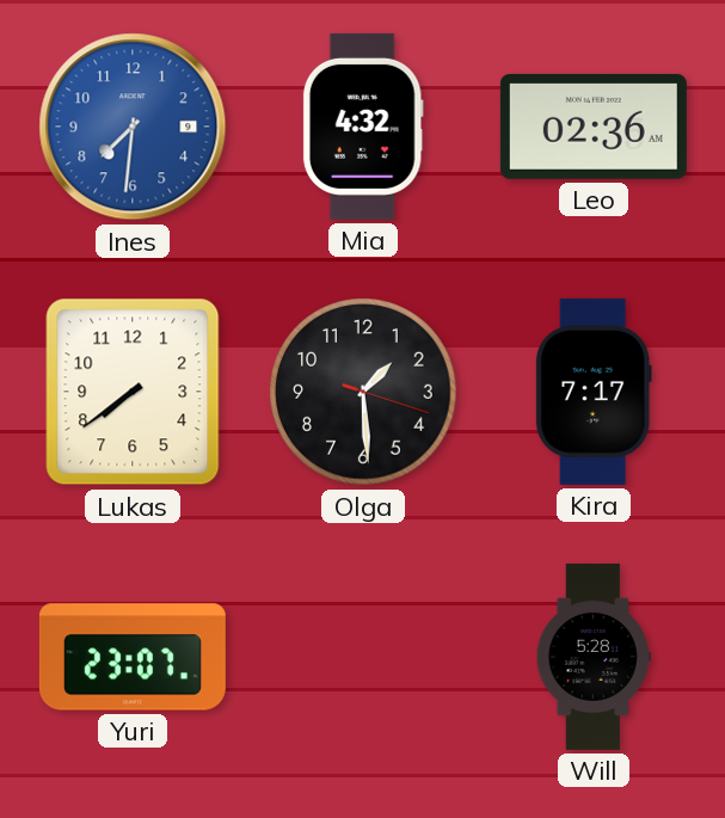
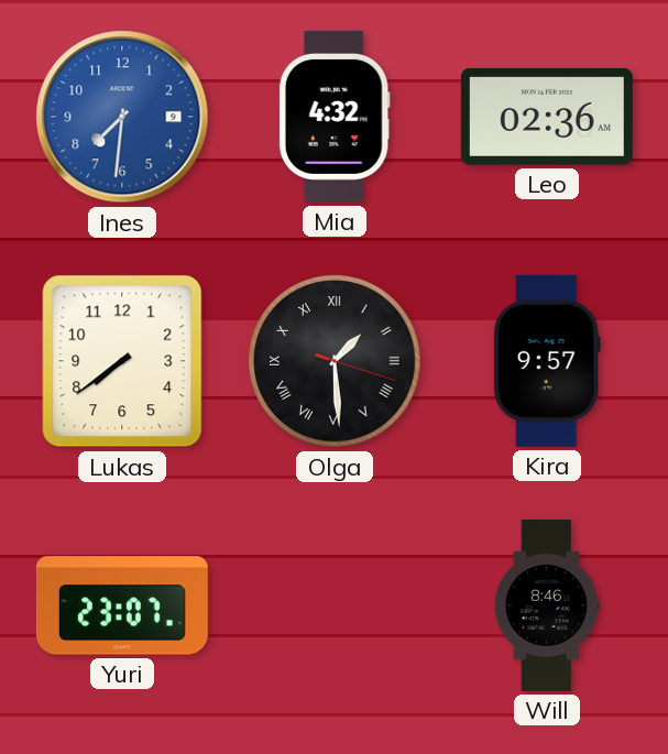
Olga numerals: Arabic -> Roman (335, 361)
Kira: 7:17 -> 9:57 (547, 361)
Will: 5:28 -> 8:46 (547, 605)
